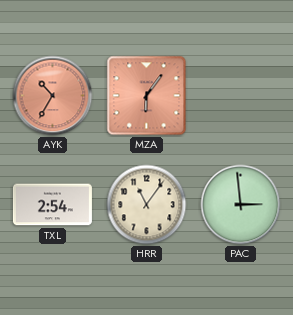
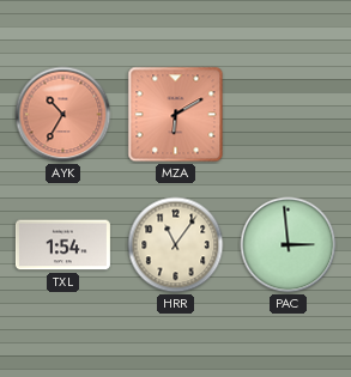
MZA: 6:06 -> 6:10 (176, 115)
TXL: 2:54 -> 1:54 (62, 245)
